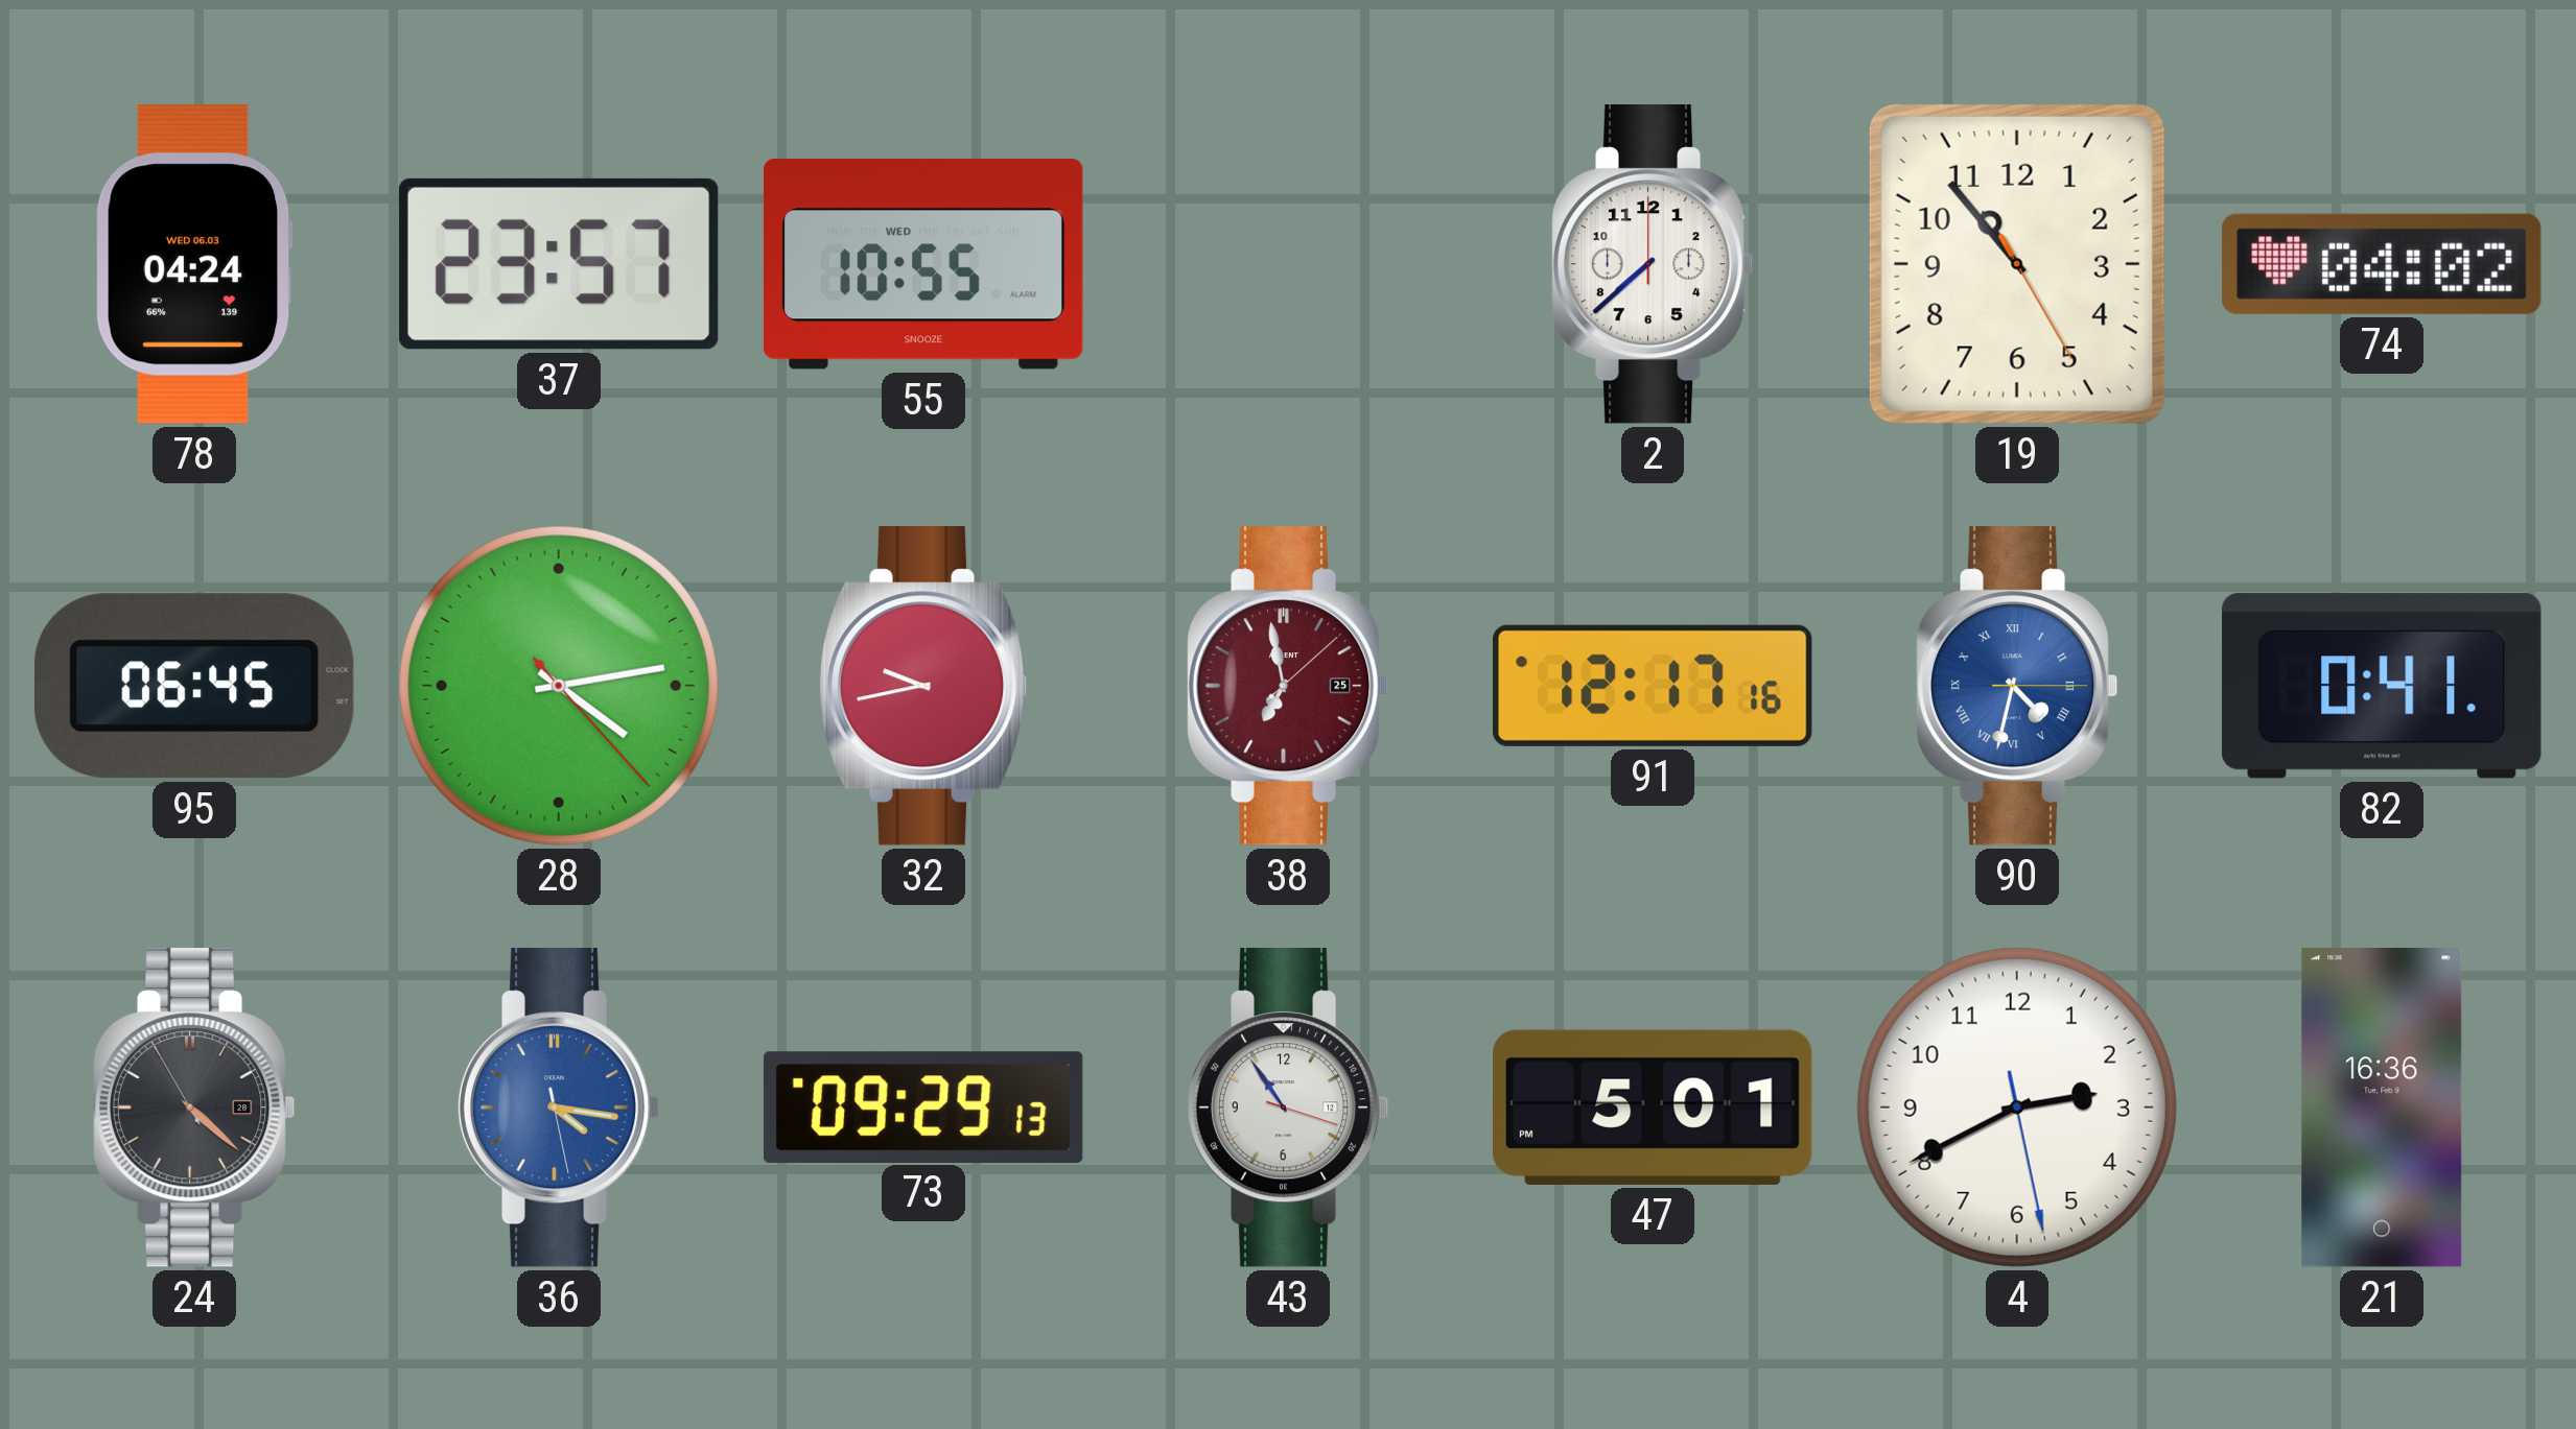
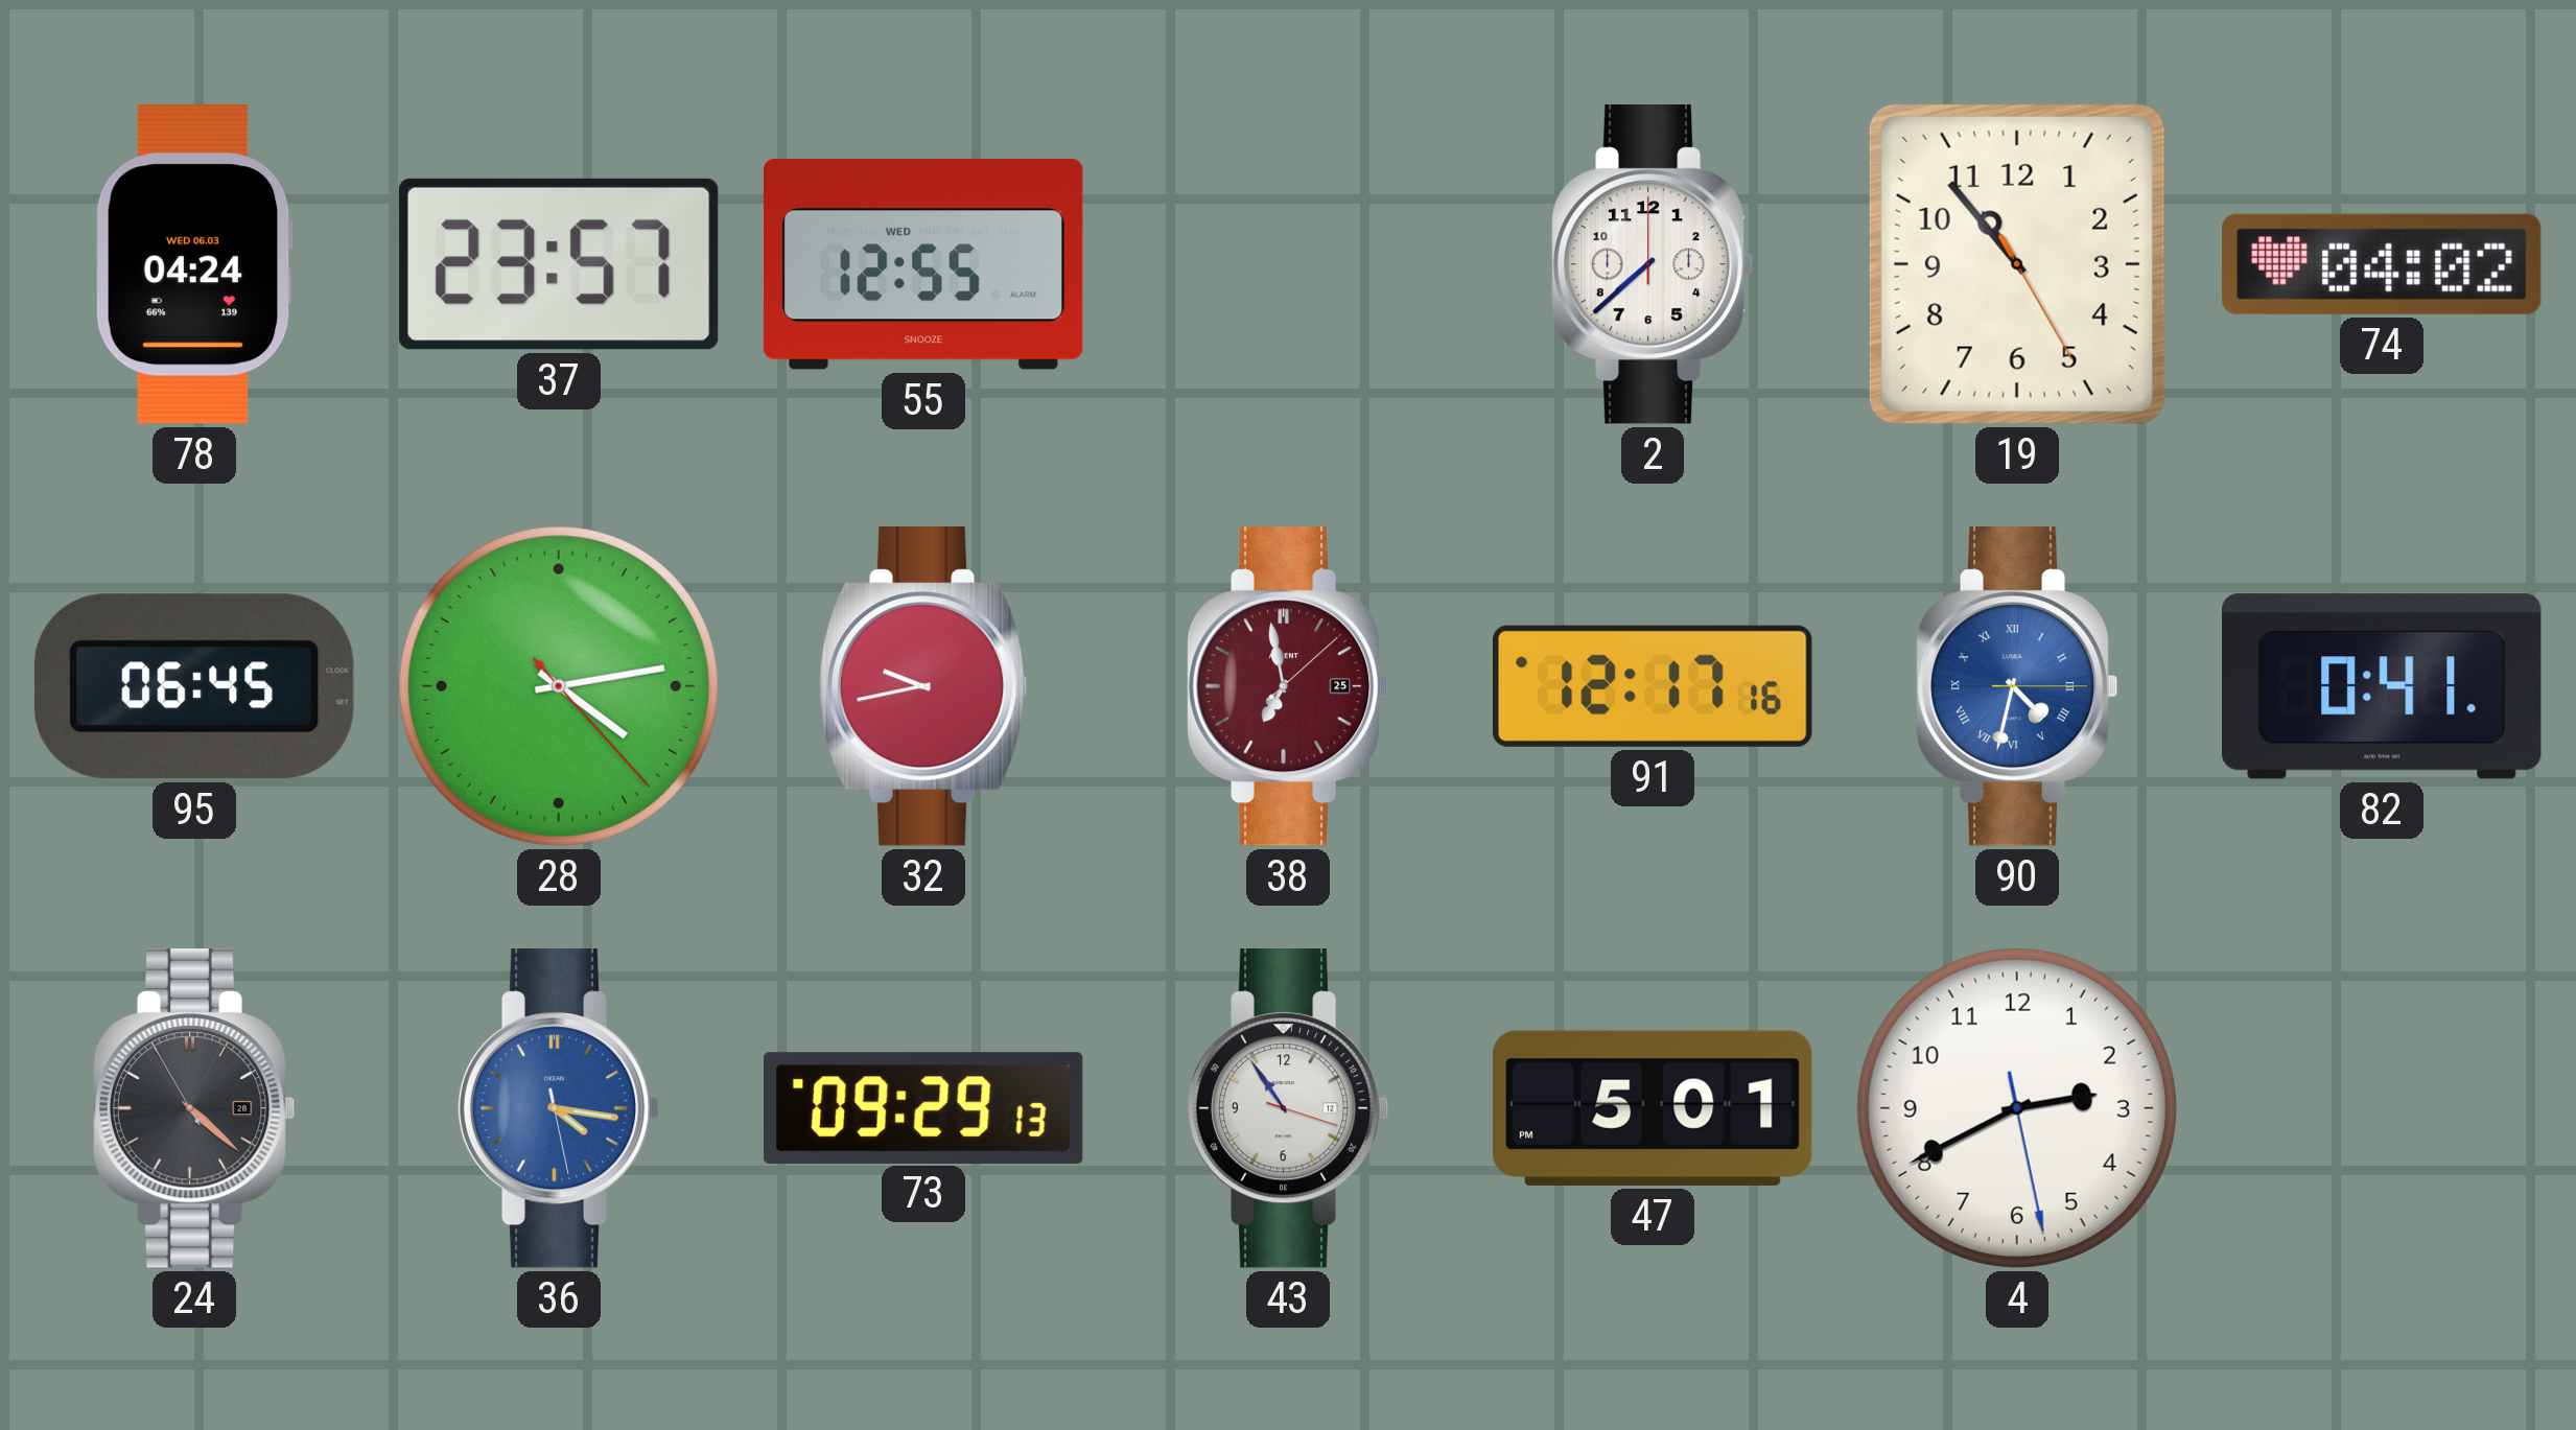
55: 10:55 -> 12:55 (923, 264)
21: 16:36 -> none (2382, 1108)
